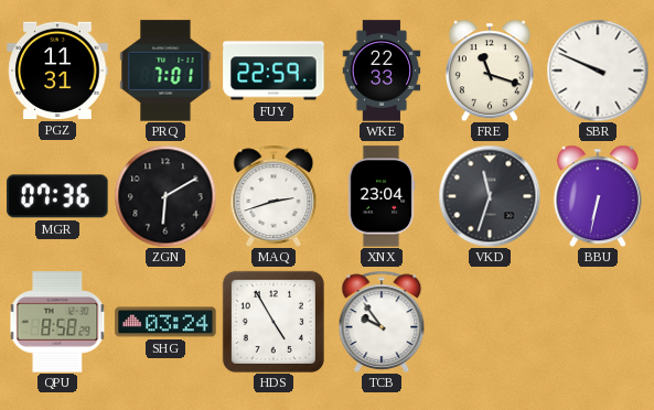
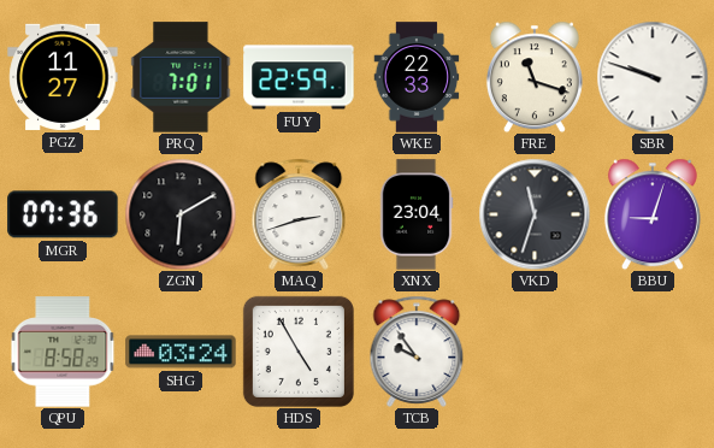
PGZ: 11:31 -> 11:27 (63, 77)
SBR: 9:49 -> 9:48 (653, 77)
BBU: 6:32 -> 9:03 (653, 214)
